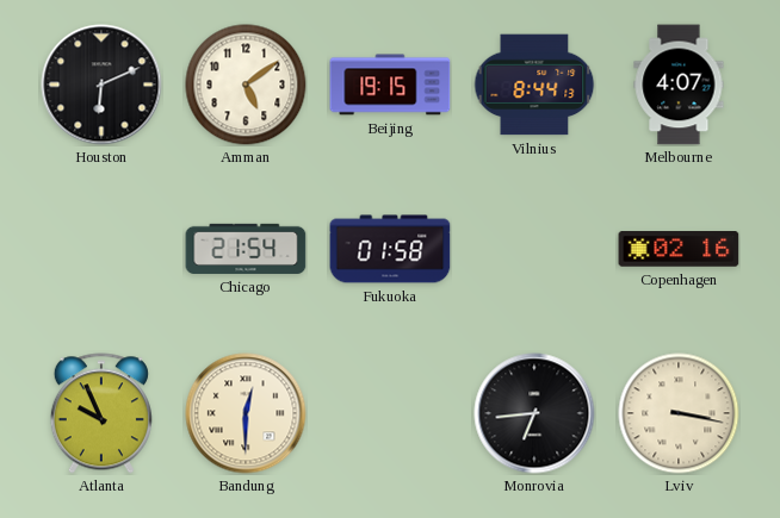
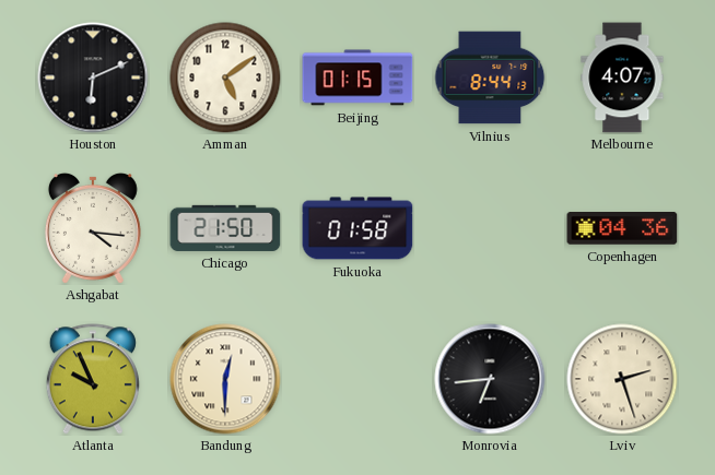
Beijing: 19:15 -> 01:15 (357, 78)
Ashgabat: none -> 4:16 (93, 228)
Chicago: 21:54 -> 21:50 (225, 228)
Copenhagen: 02:16 -> 04:36 (622, 229)
Lviv: 3:17 -> 2:27 (622, 379)
